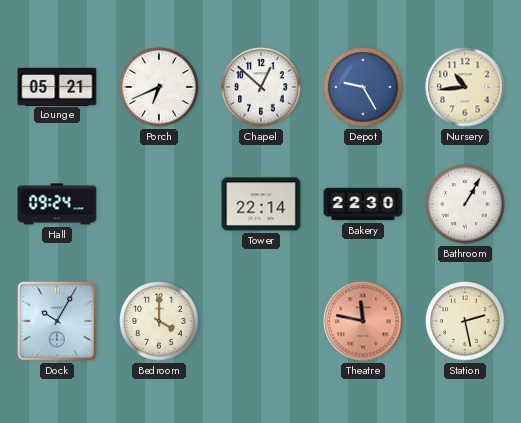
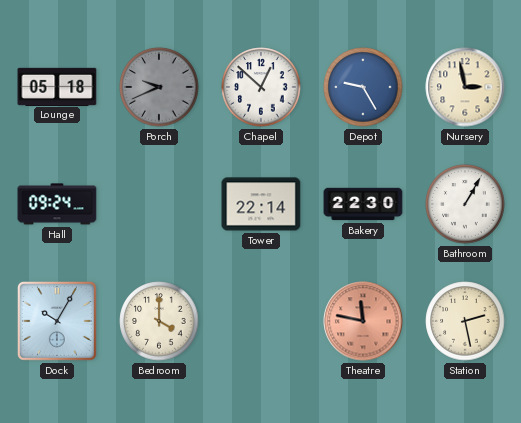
Lounge: 05:21 -> 05:18 (57, 86)
Porch: 6:41 -> 9:41 (159, 87)
Porch dial: white -> grey (159, 87)
Nursery: 10:44 -> 2:58 (465, 87)
